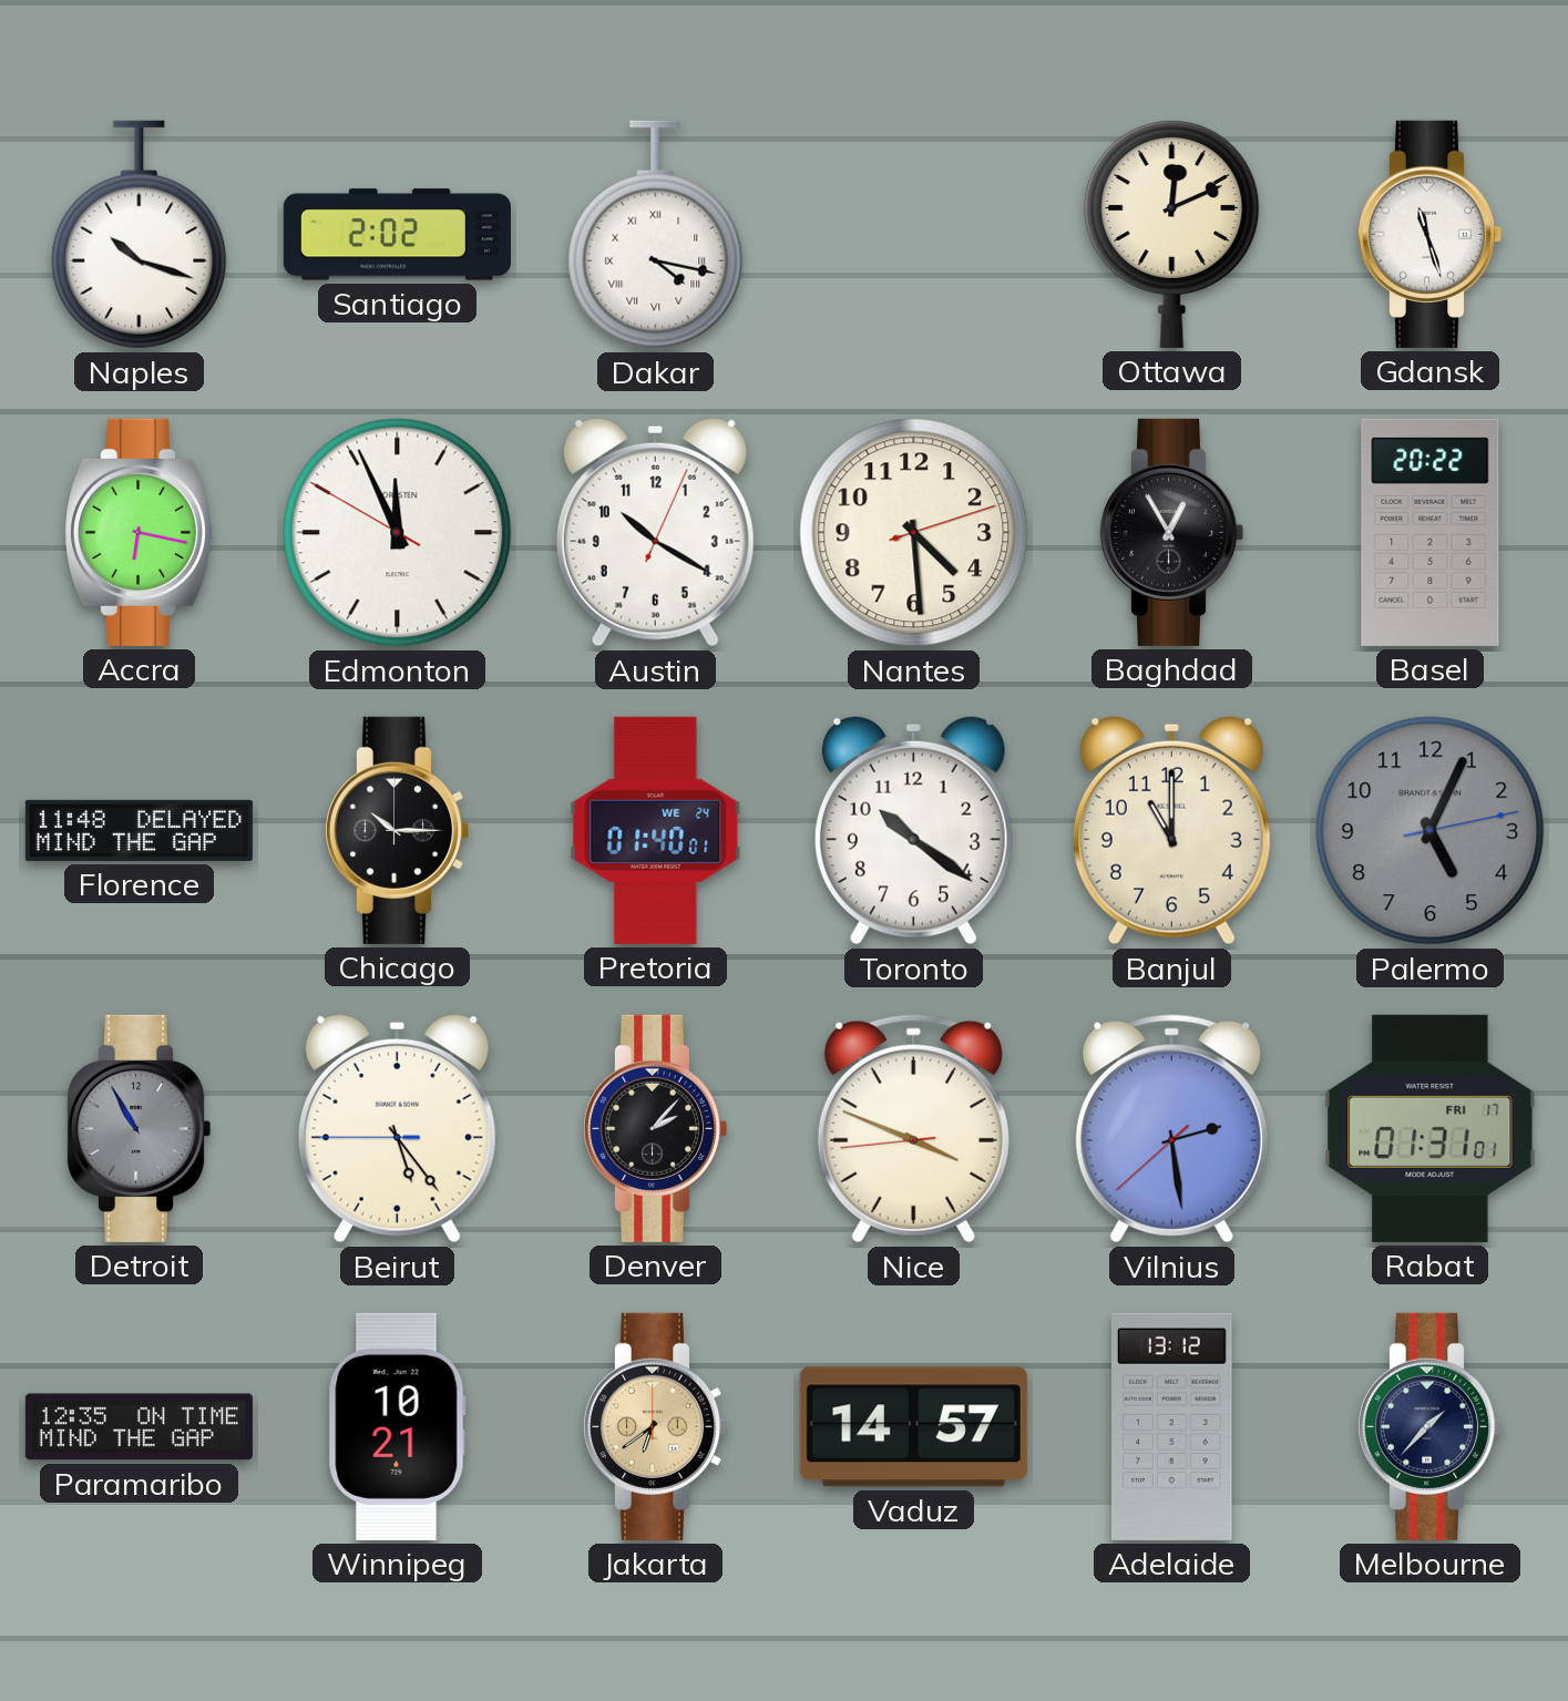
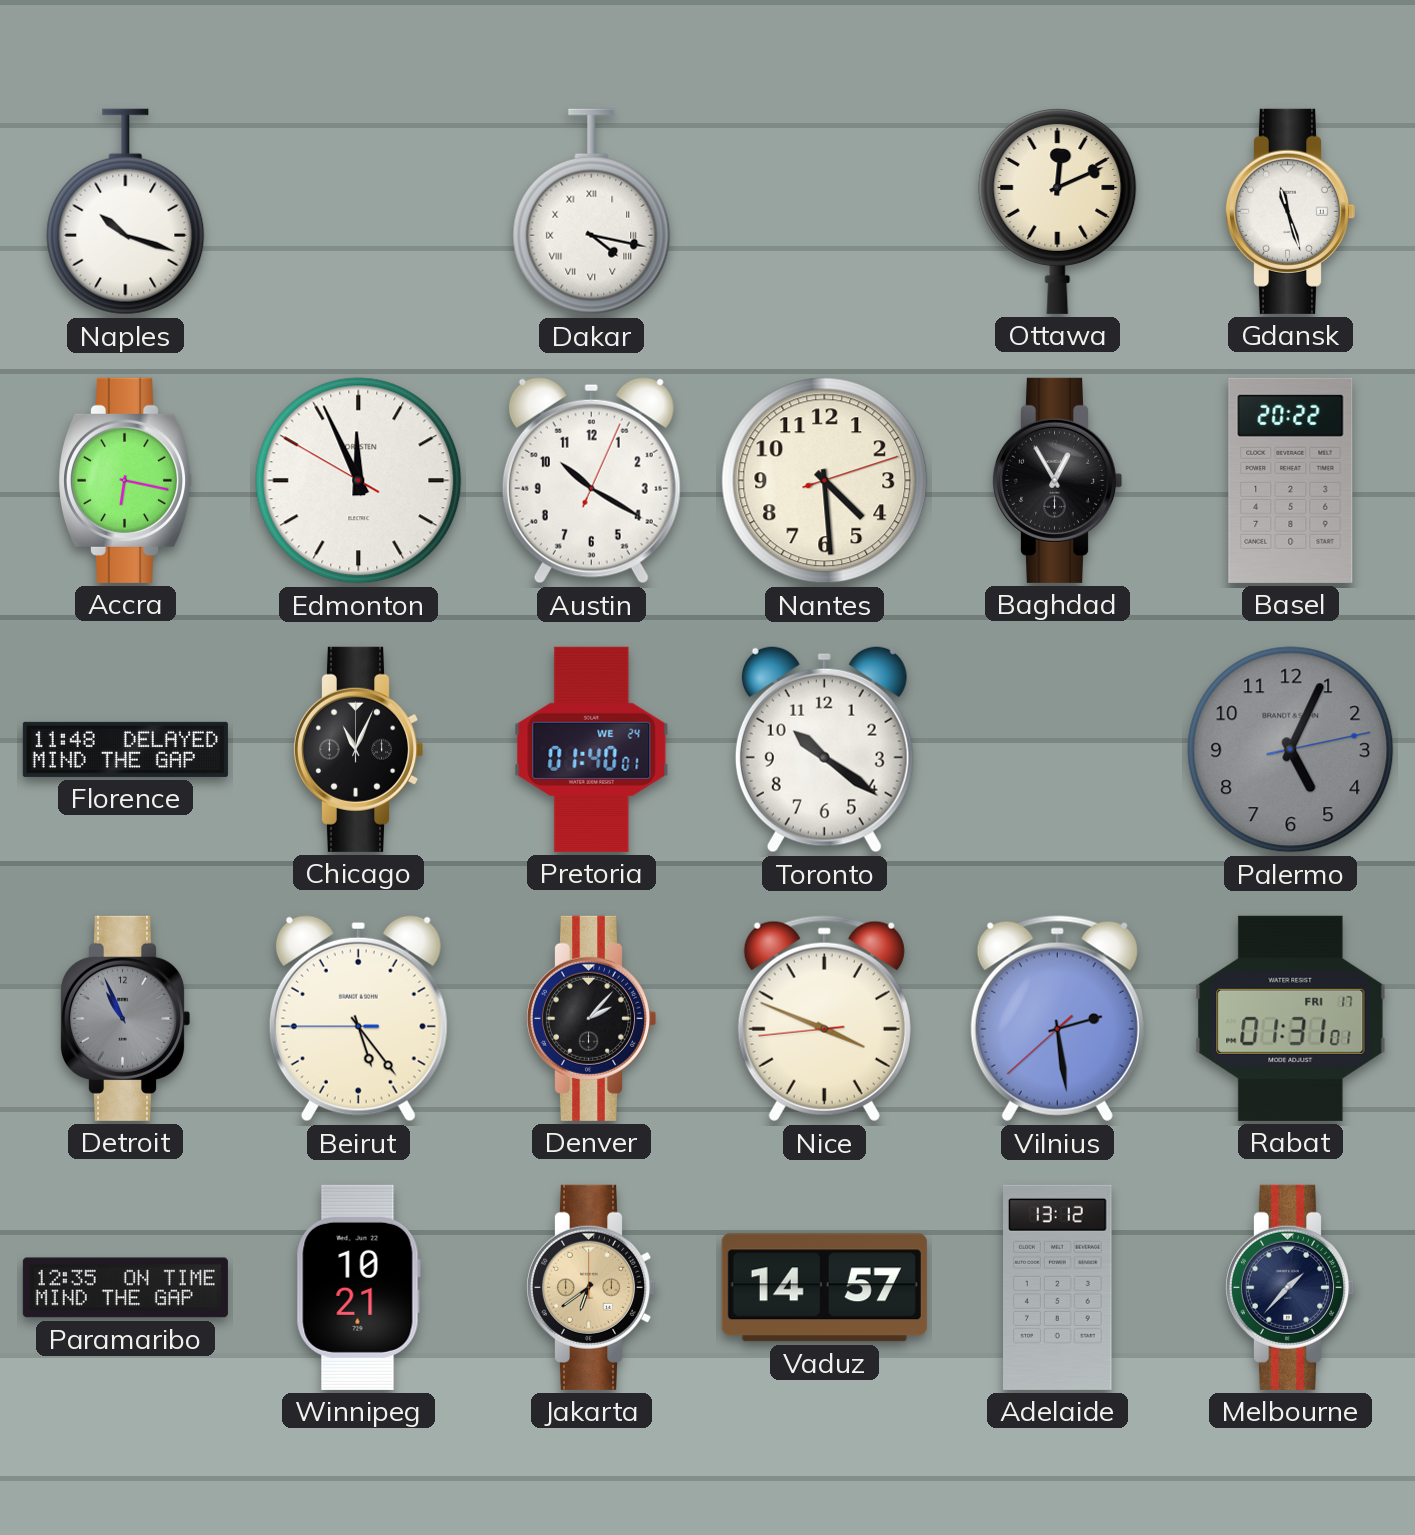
Santiago: 2:02 -> none (397, 235)
Chicago: 10:15 -> 11:04 (358, 749)
Banjul: 11:00 -> none (1171, 830)
Detroit: 10:55 -> 10:56 (125, 1018)
